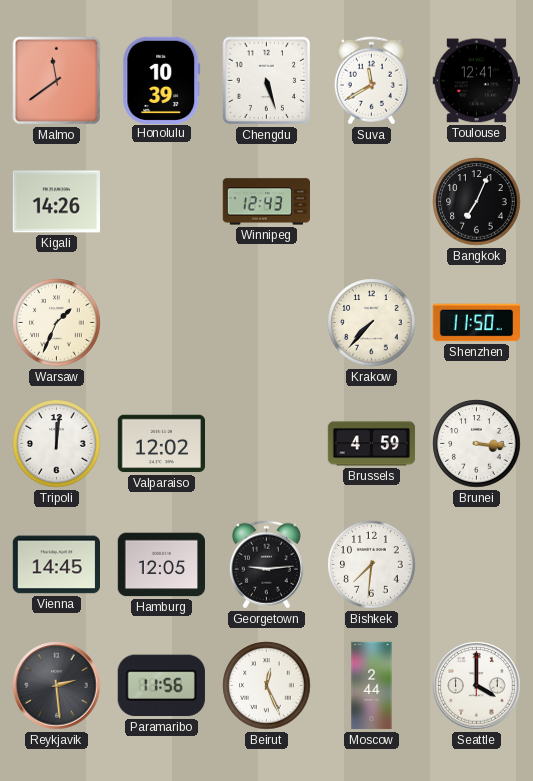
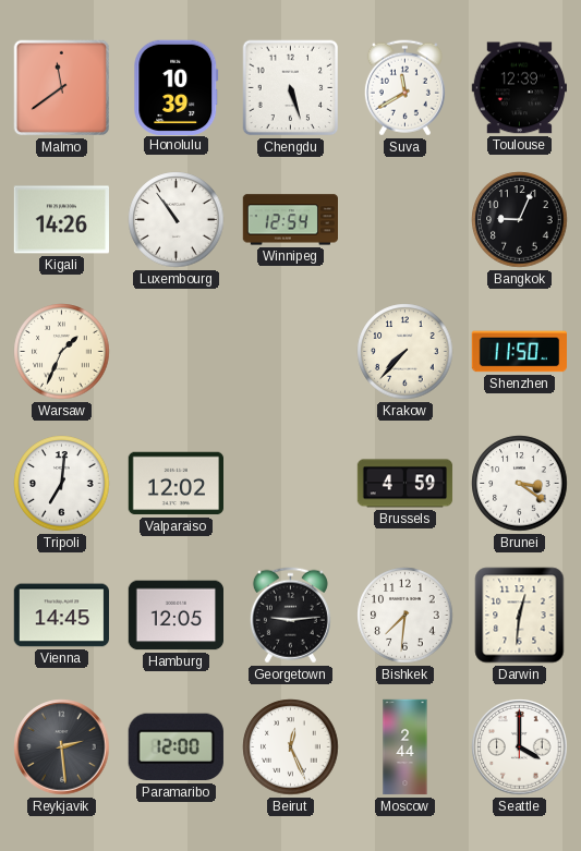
Toulouse: 12:41 -> 12:39 (519, 88)
Luxembourg: none -> 10:54 (177, 220)
Winnipeg: 12:43 -> 12:54 (291, 220)
Bangkok: 7:04 -> 9:04 (520, 220)
Tripoli: 12:01 -> 7:01 (62, 484)
Brunei: 3:16 -> 3:21 (520, 484)
Darwin: none -> 12:31 (520, 616)
Paramaribo: 11:56 -> 12:00 (175, 747)
